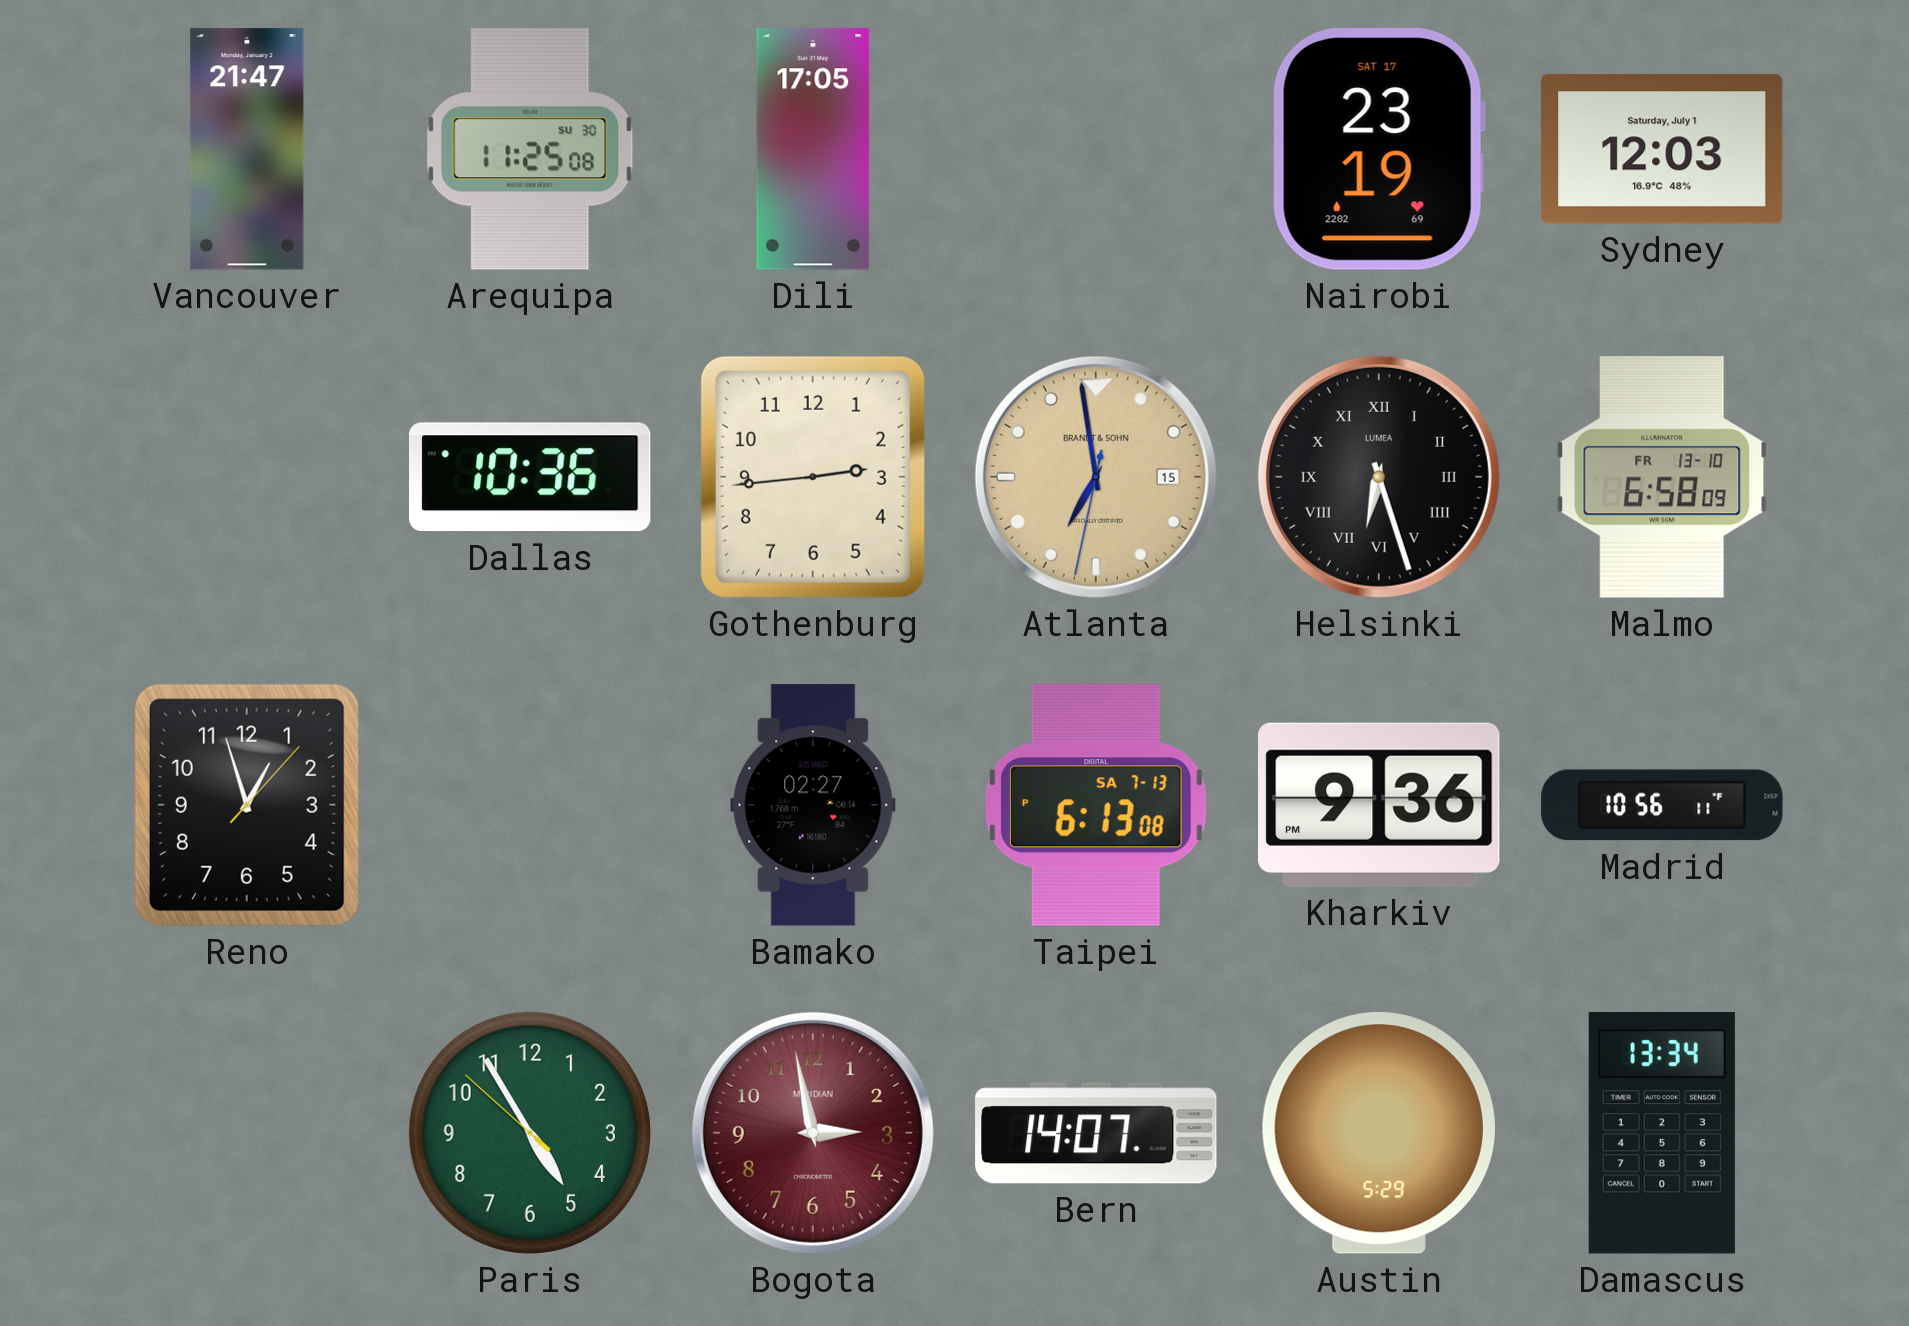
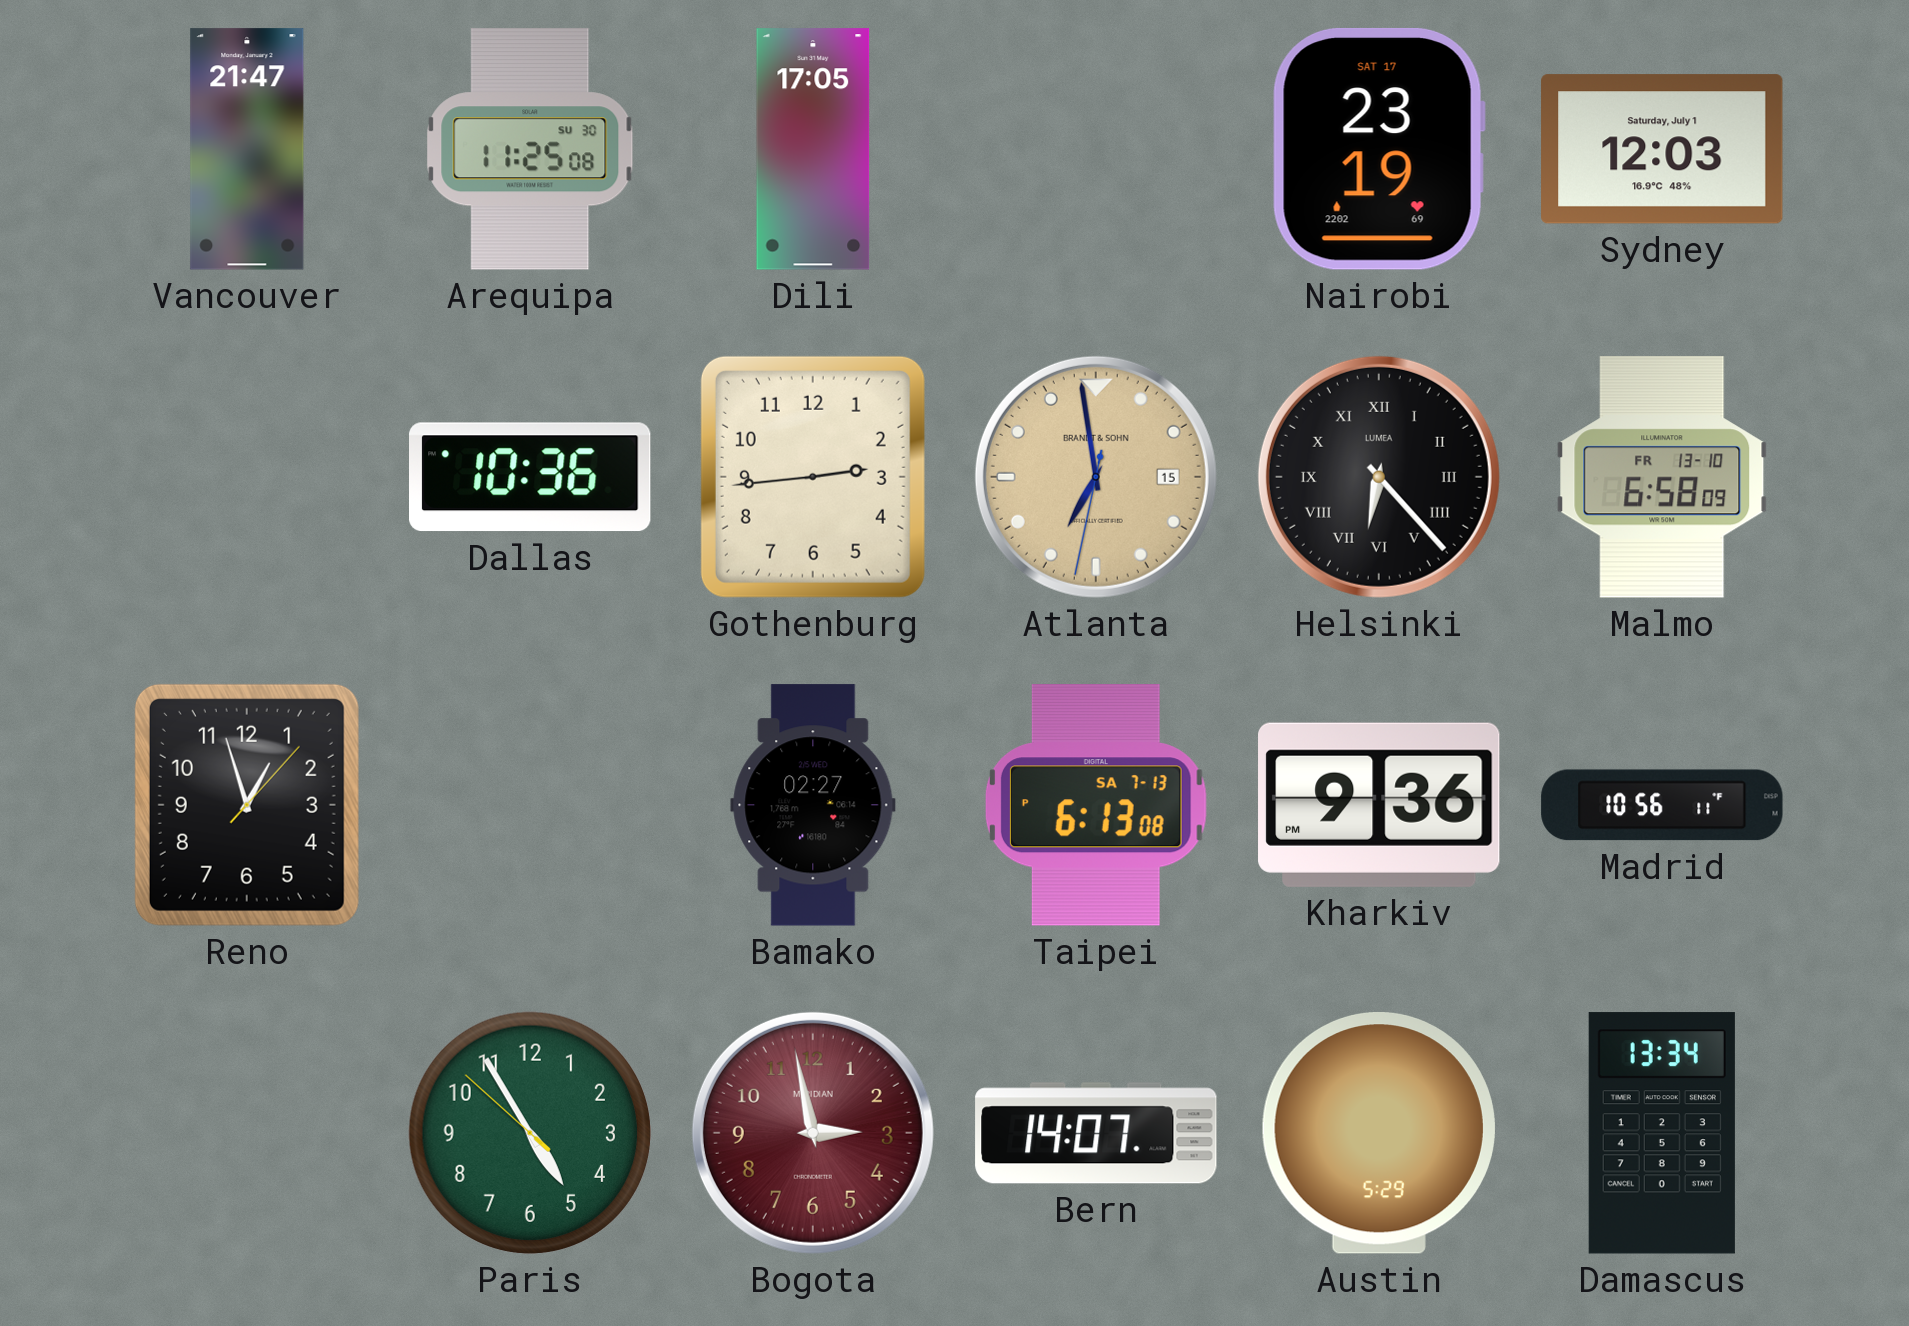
Helsinki: 6:27 -> 6:23 (1379, 477)
